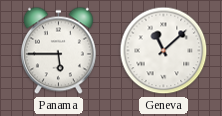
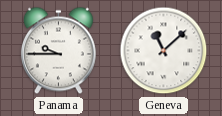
Panama: 5:45 -> 9:45 (58, 51)
